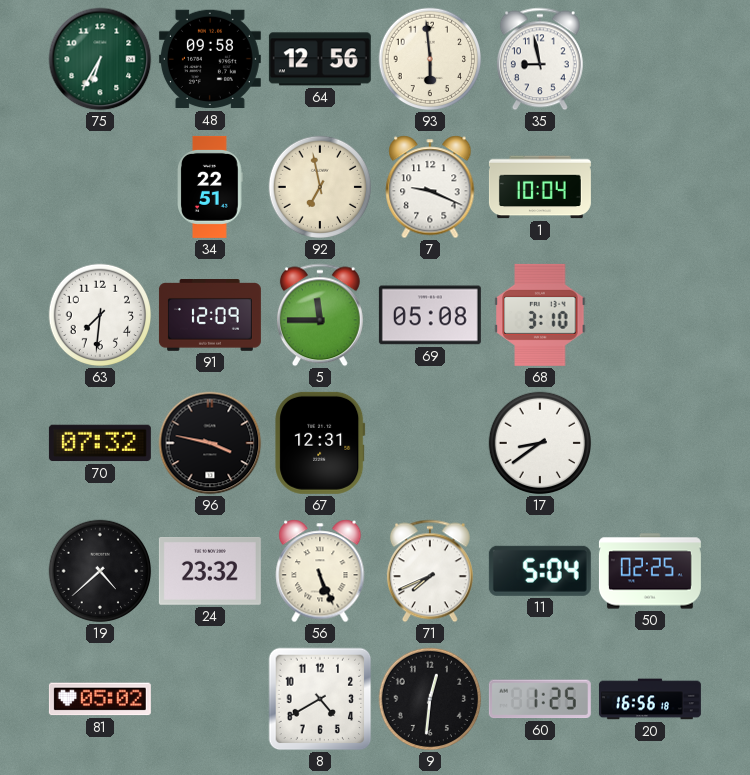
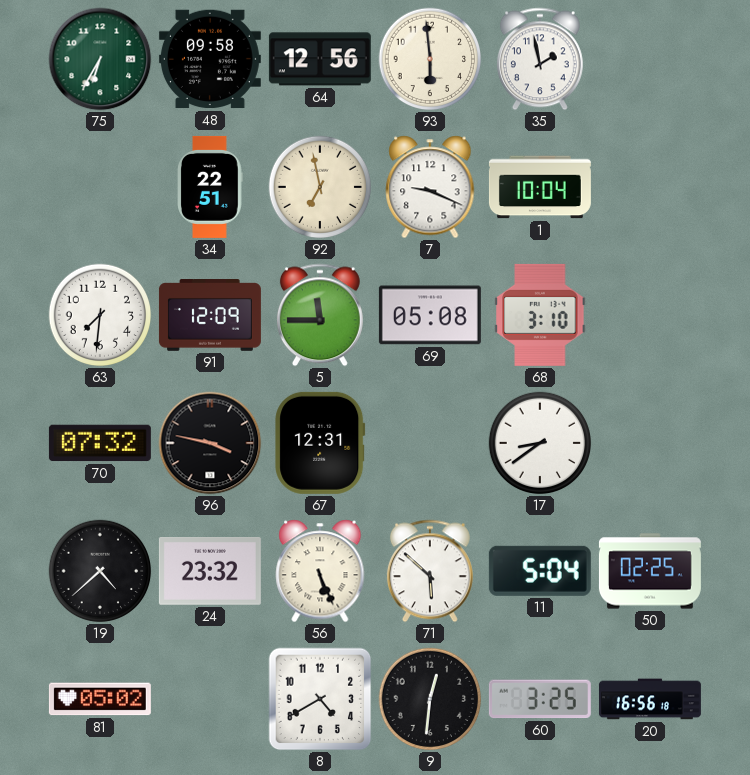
35: 8:58 -> 1:58 (540, 59)
71: 7:41 -> 5:52 (430, 571)
60: 1:25 -> 3:25 (540, 699)
